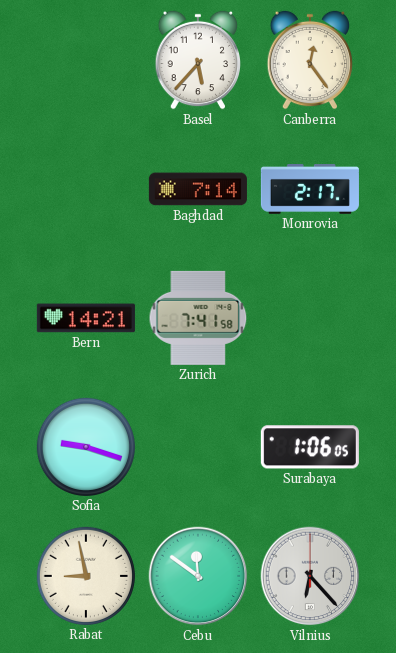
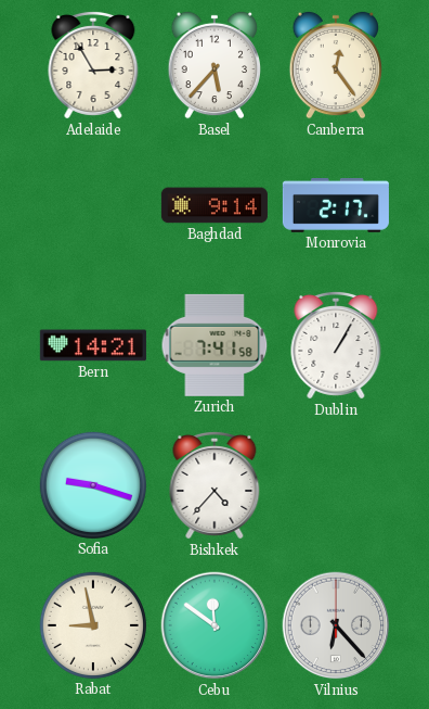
Adelaide: none -> 2:55 (93, 65)
Baghdad: 7:14 -> 9:14 (214, 205)
Dublin: none -> 1:05 (336, 345)
Bishkek: none -> 4:37 (214, 485)
Surabaya: 1:06 -> none (310, 447)
